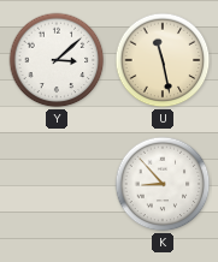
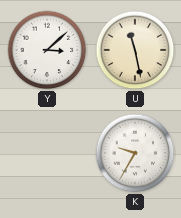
K: 8:53 -> 9:35 (135, 153)
